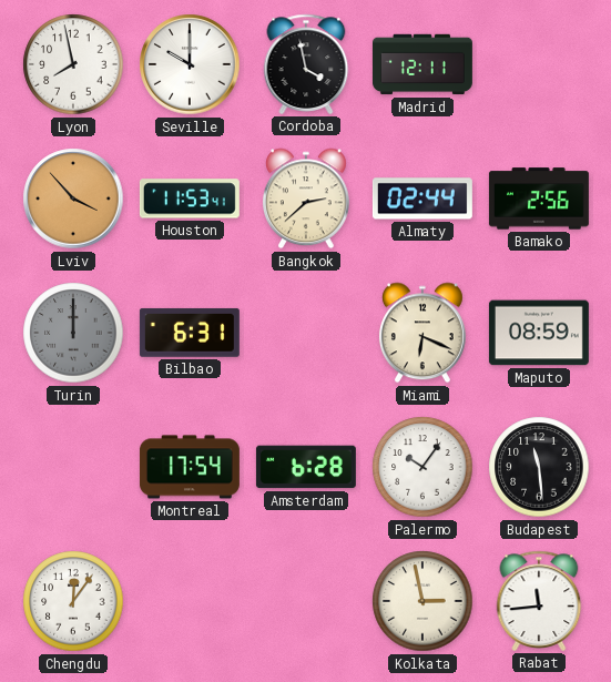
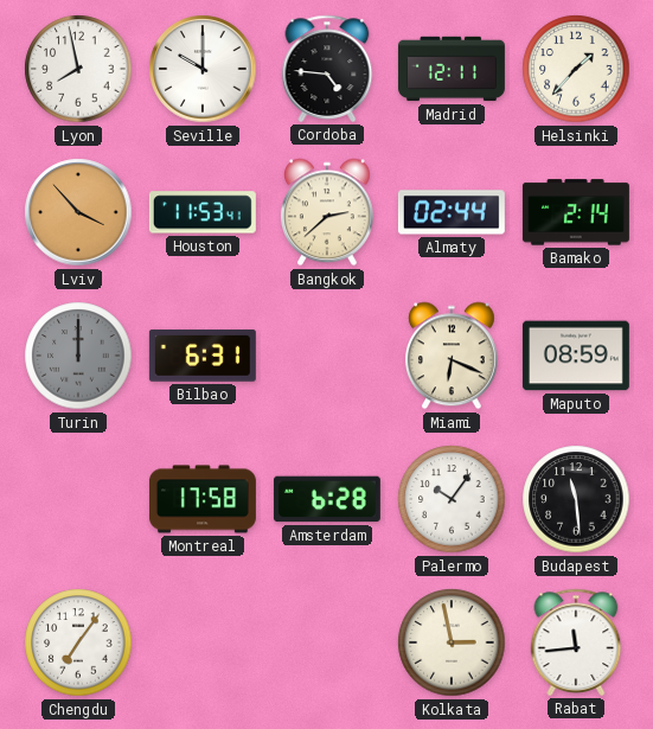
Cordoba: 3:58 -> 4:46 (327, 69)
Helsinki: none -> 1:37 (576, 69)
Bamako: 2:56 -> 2:14 (576, 212)
Montreal: 17:54 -> 17:58 (203, 499)
Chengdu: 12:06 -> 7:06 (78, 642)
